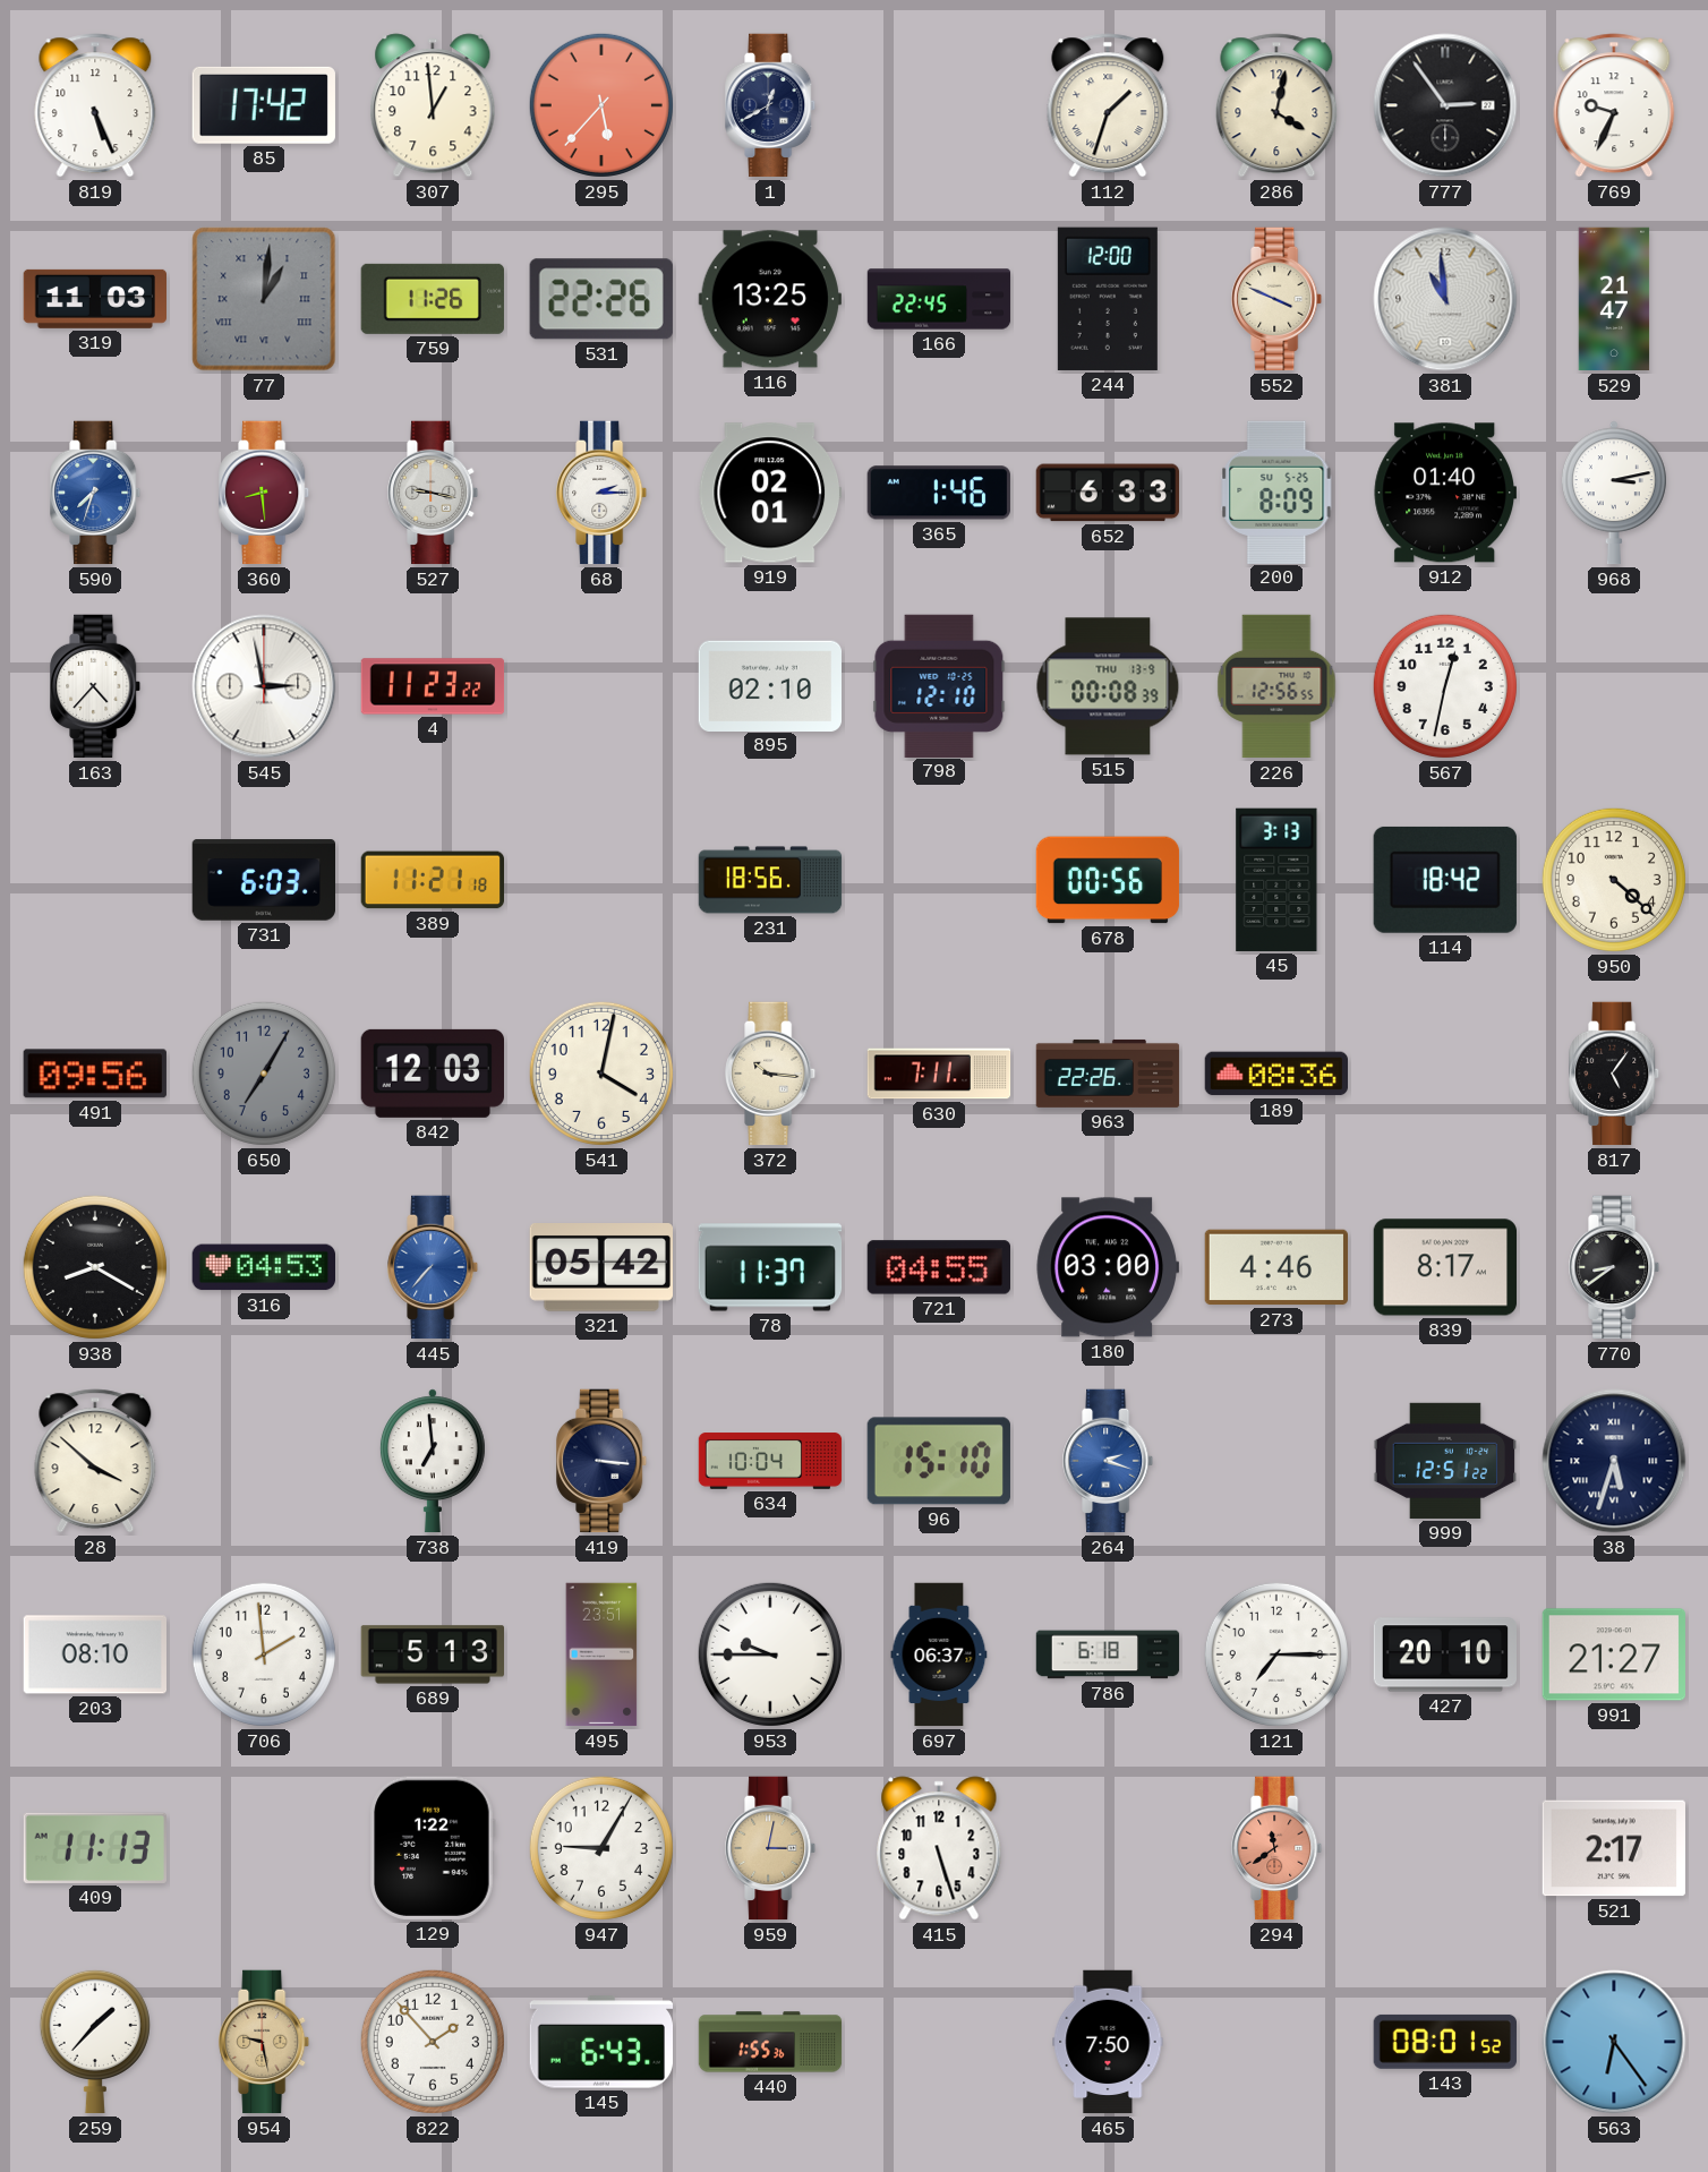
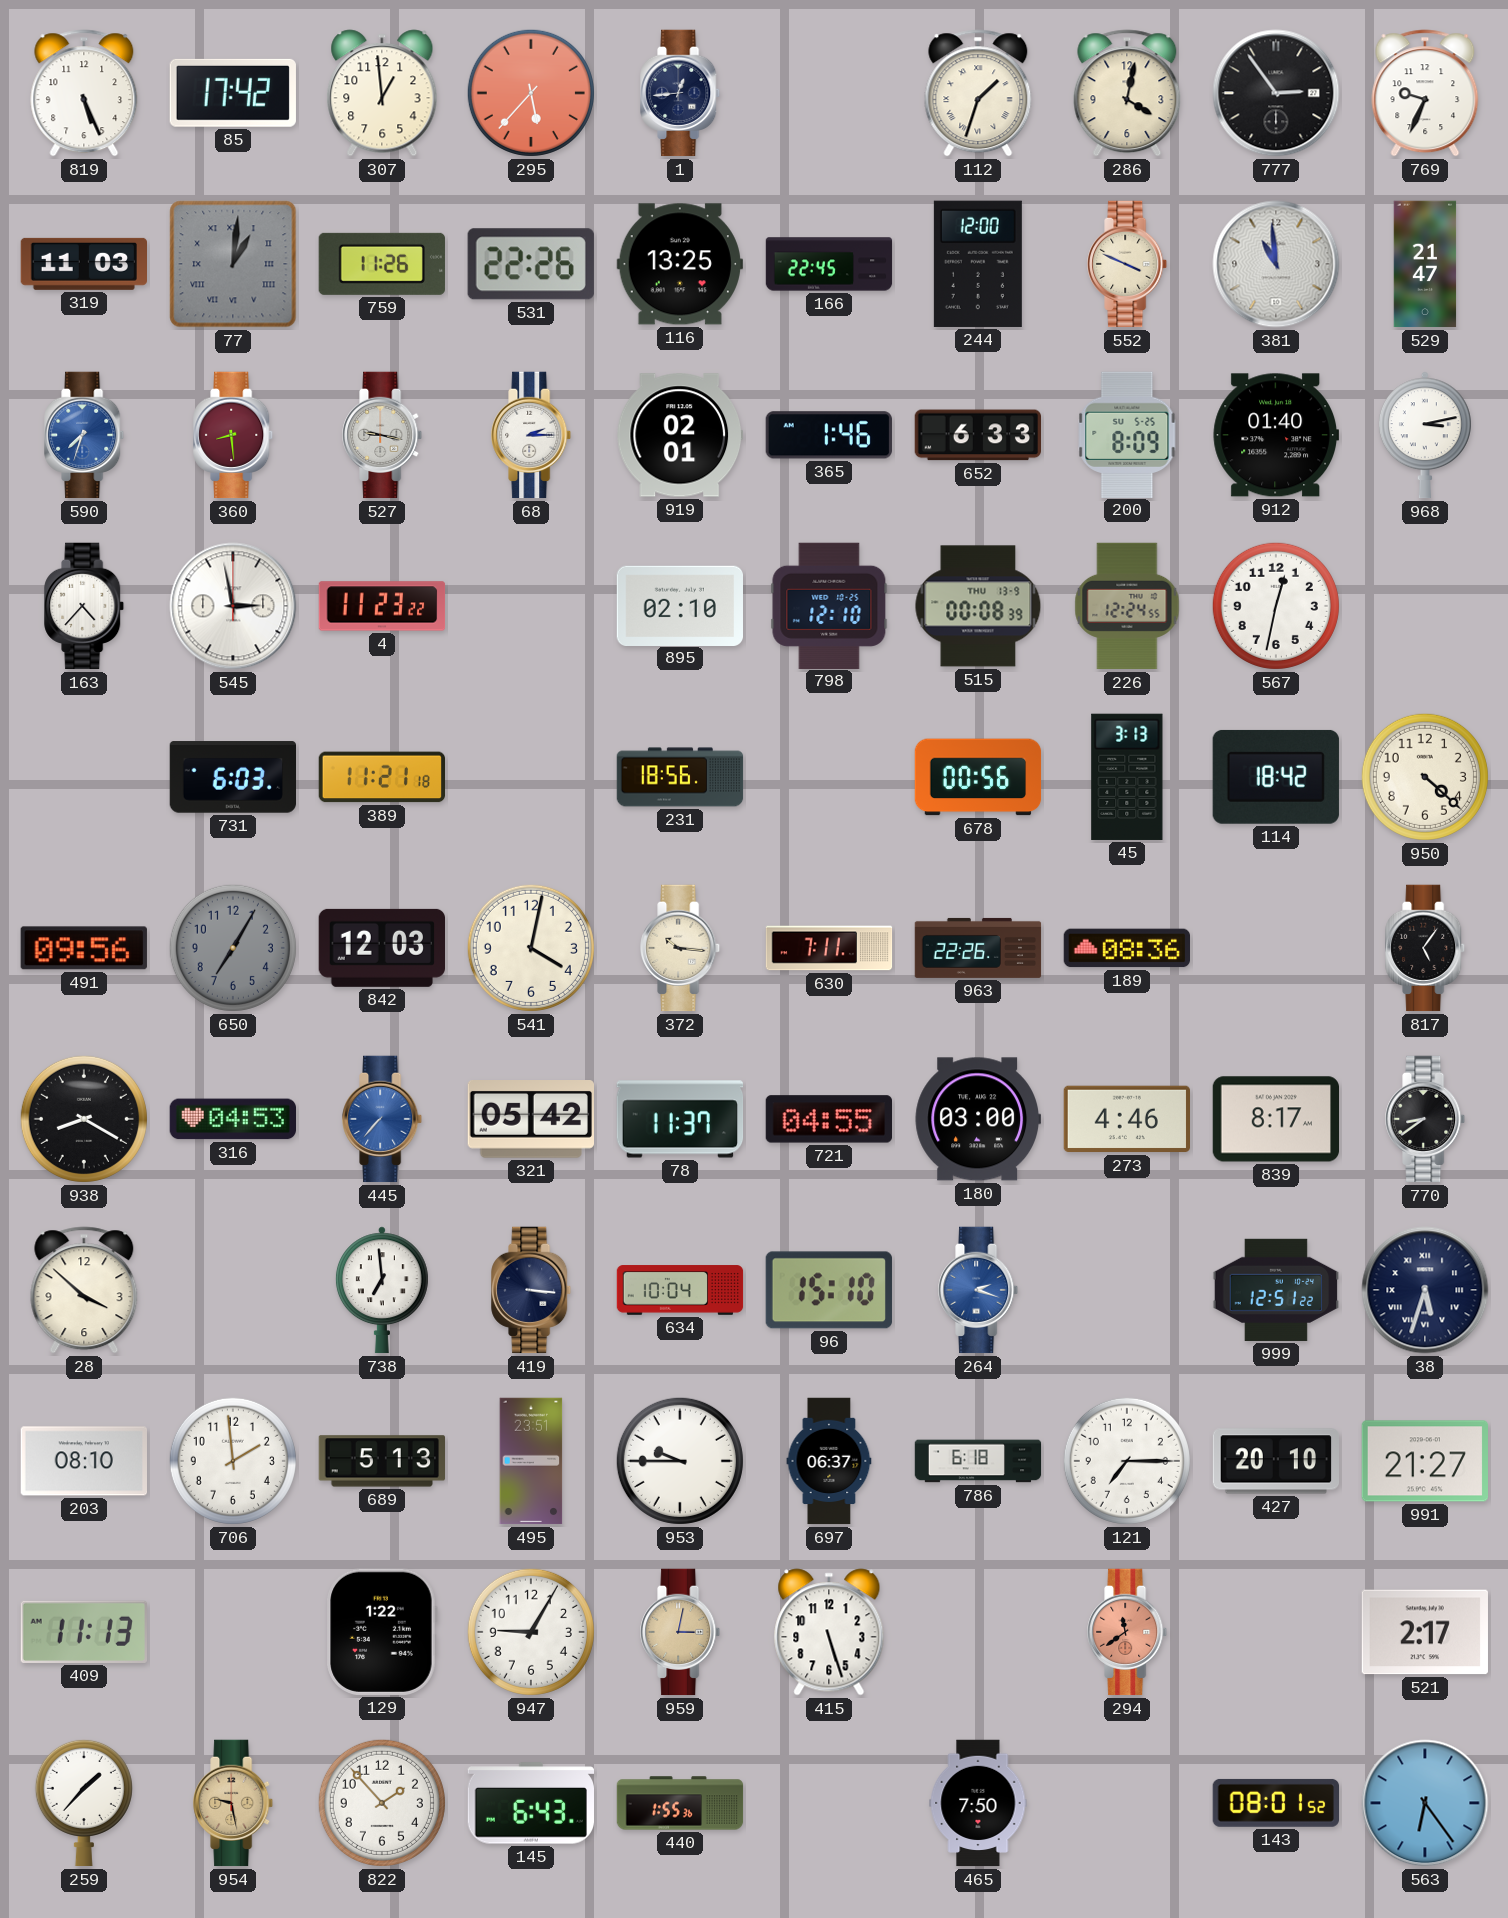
1: 12:40 -> 12:44 (681, 93)
226: 12:56 -> 12:24 (1127, 606)
